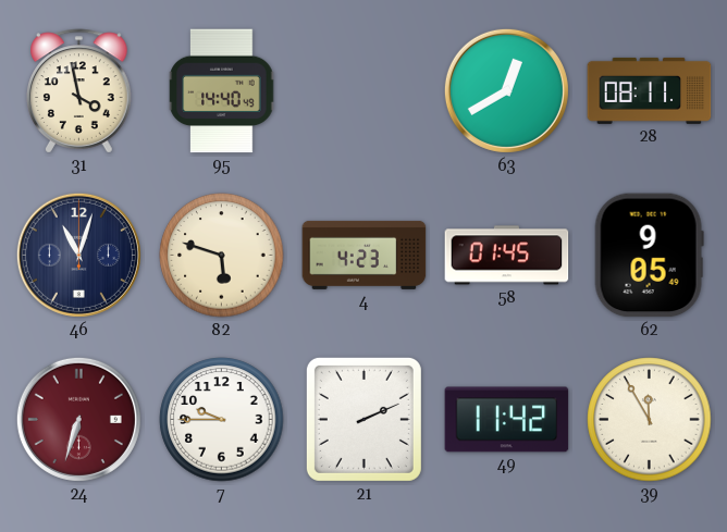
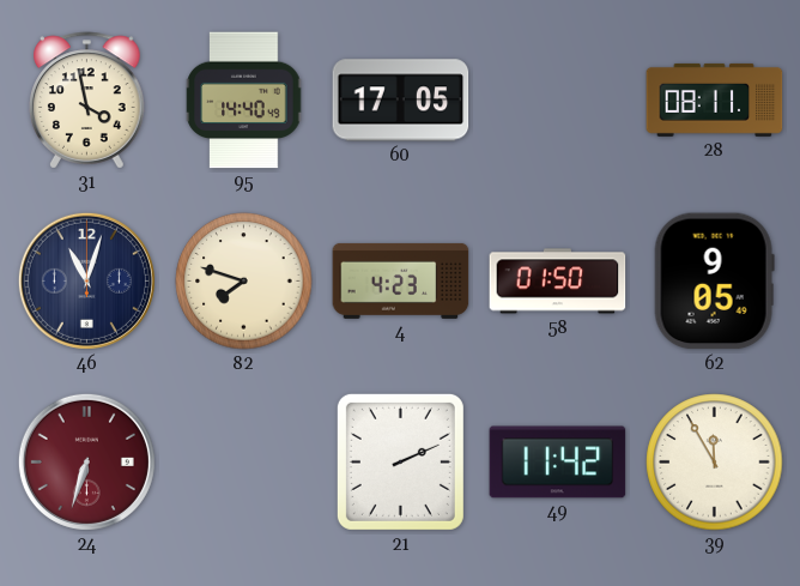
60: none -> 17:05 (401, 101)
63: 12:40 -> none (506, 90)
82: 5:48 -> 7:48 (244, 282)
58: 01:45 -> 01:50 (558, 282)
7: 9:45 -> none (222, 420)
